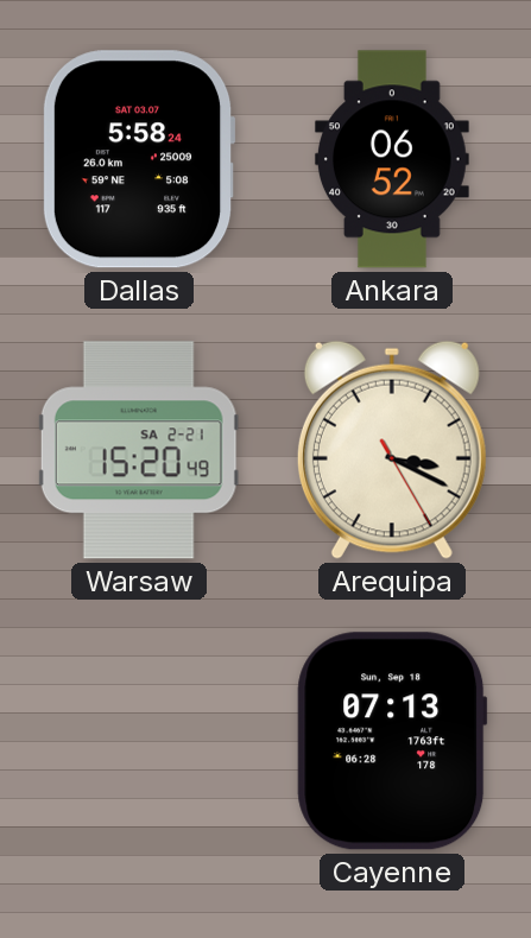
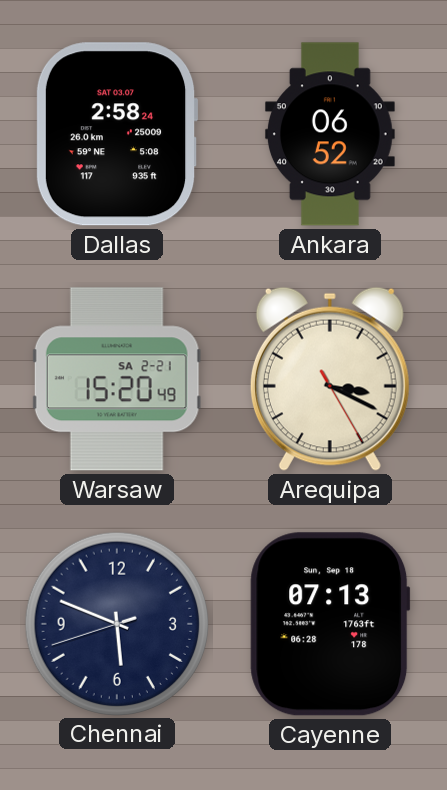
Dallas: 5:58 -> 2:58 (117, 134)
Chennai: none -> 5:48 (116, 623)
